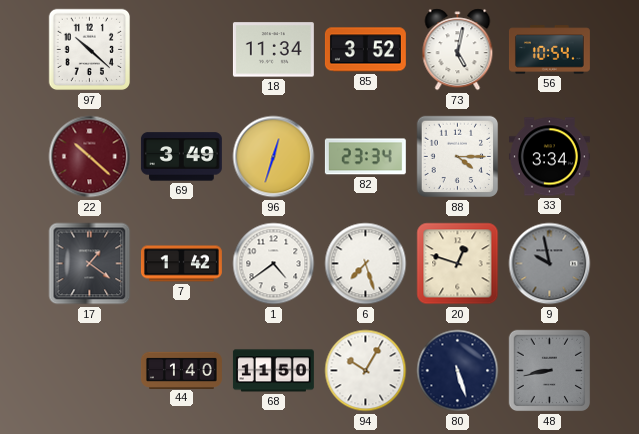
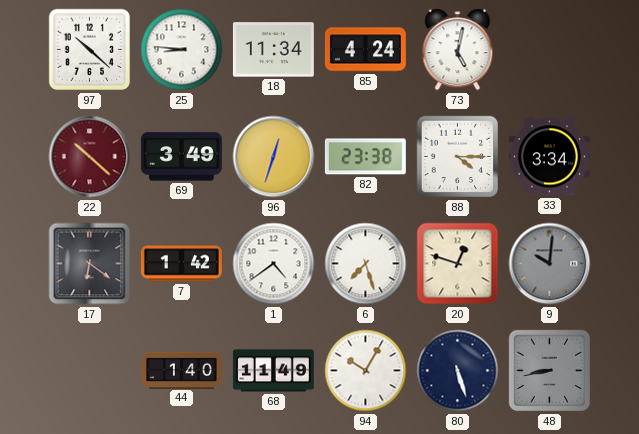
25: none -> 8:46 (182, 50)
85: 3:52 -> 4:24 (365, 50)
56: 10:54 -> none (549, 50)
82: 23:34 -> 23:38 (365, 157)
17: 1:21 -> 6:21 (90, 264)
9: 9:58 -> 10:01 (550, 264)
68: 11:50 -> 11:49 (273, 371)
